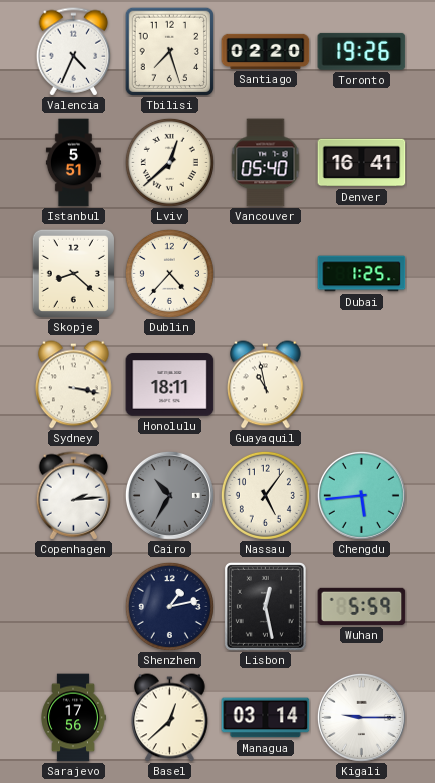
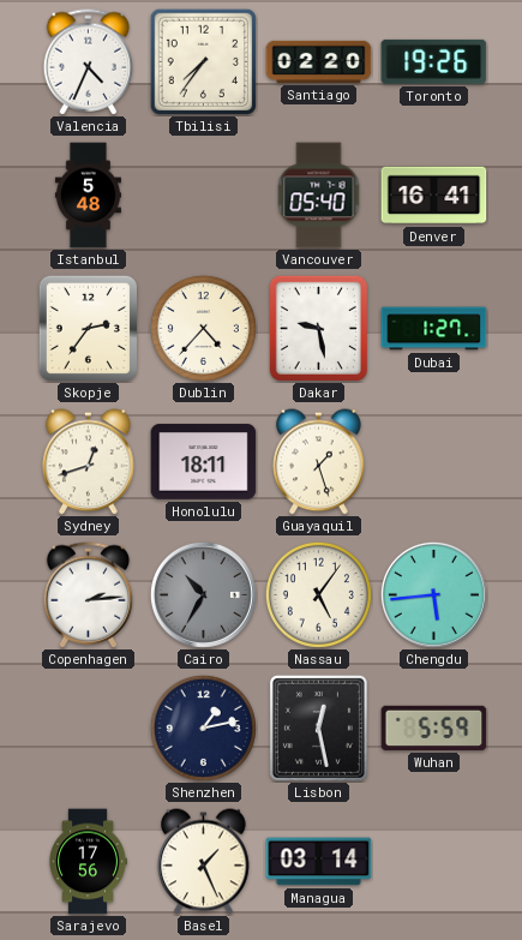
Tbilisi: 7:27 -> 7:36 (203, 61)
Istanbul: 5:51 -> 5:48 (88, 196)
Lviv: 12:38 -> none (169, 162)
Skopje: 8:22 -> 2:36 (88, 328)
Dakar: none -> 9:28 (318, 328)
Dubai: 1:25 -> 1:27 (434, 329)
Sydney: 3:17 -> 12:42 (89, 462)
Guayaquil: 10:58 -> 1:27 (319, 462)
Basel: 12:38 -> 1:26 (204, 862)
Kigali: 9:15 -> none (361, 717)
